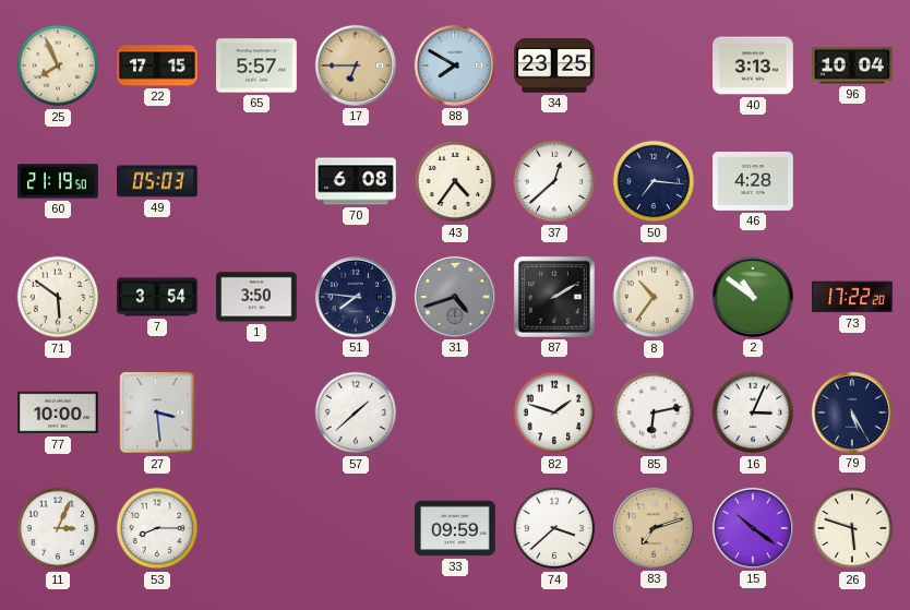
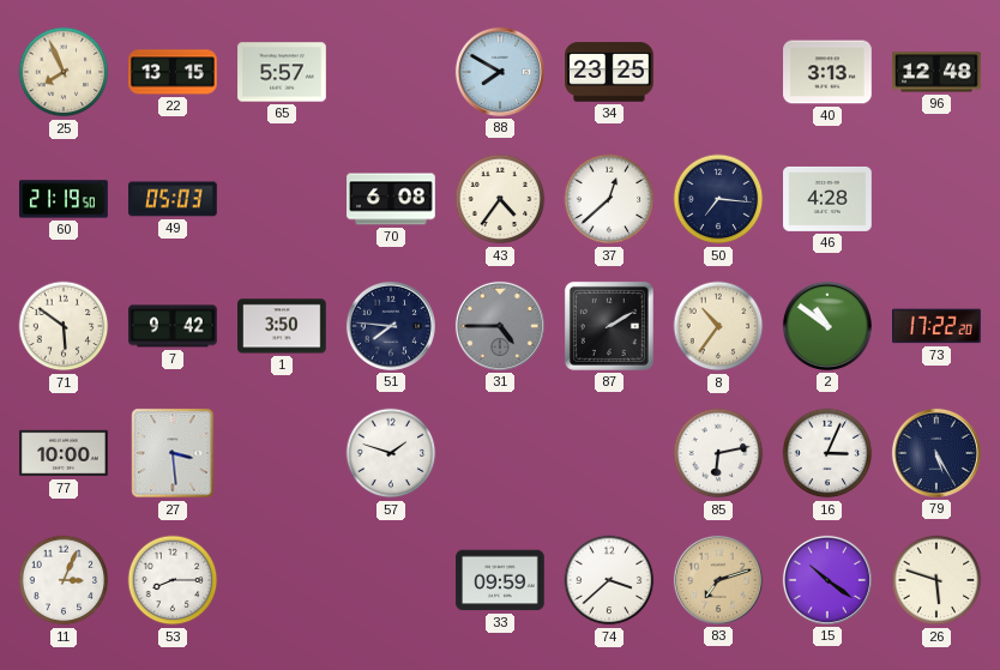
22: 17:15 -> 13:15 (173, 72)
17: 6:45 -> none (356, 65)
96: 10:04 -> 12:48 (936, 72)
7: 3:54 -> 9:42 (173, 326)
31: 4:42 -> 4:45 (500, 326)
57: 1:38 -> 1:48 (391, 453)
82: 1:48 -> none (554, 412)
